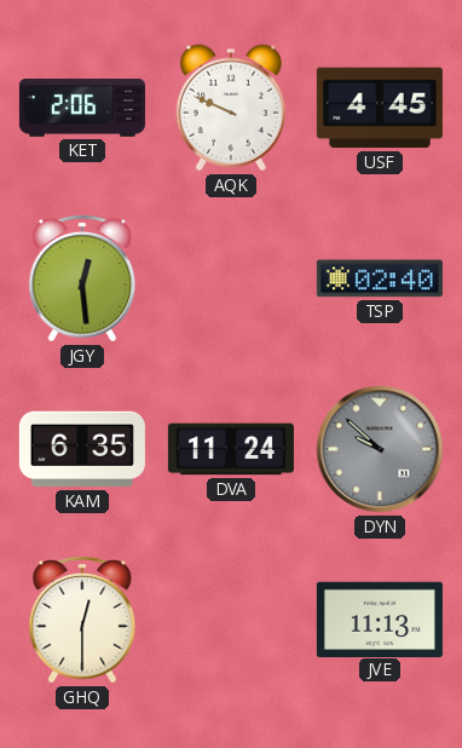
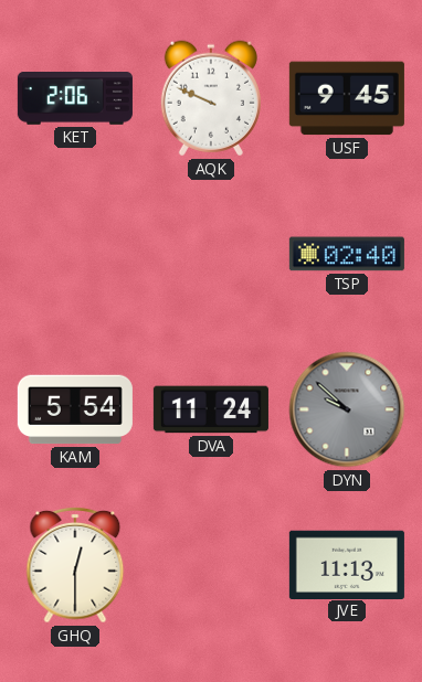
USF: 4:45 -> 9:45 (347, 98)
JGY: 12:29 -> none (82, 278)
KAM: 6:35 -> 5:54 (75, 409)
